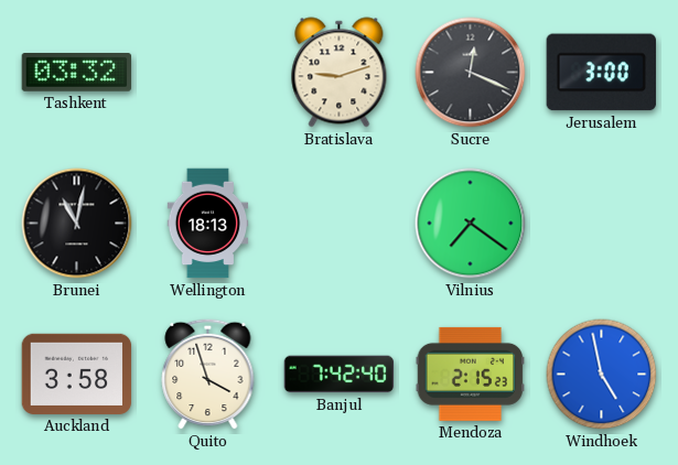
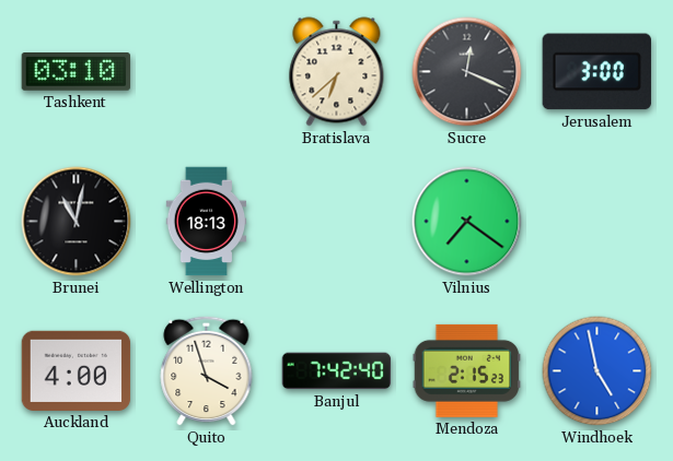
Tashkent: 03:32 -> 03:10 (77, 72)
Bratislava: 9:12 -> 6:38 (337, 72)
Auckland: 3:58 -> 4:00 (77, 370)
